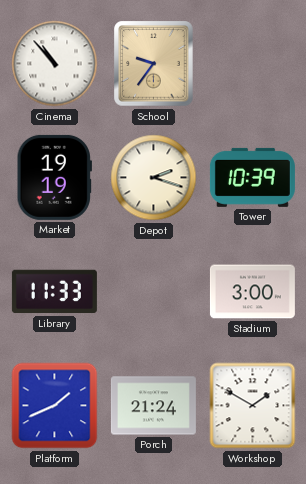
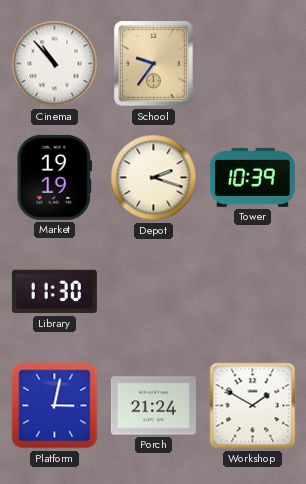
Library: 11:33 -> 11:30 (54, 292)
Stadium: 3:00 -> none (252, 292)
Platform: 1:41 -> 3:02 (55, 406)
